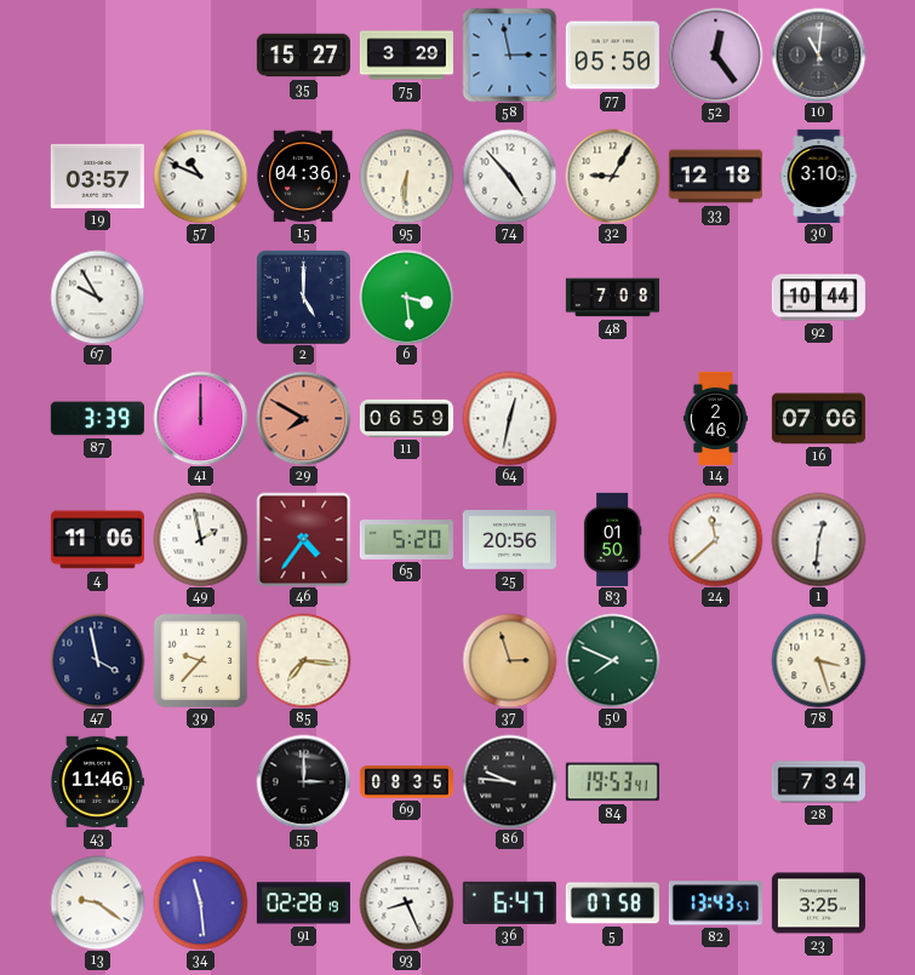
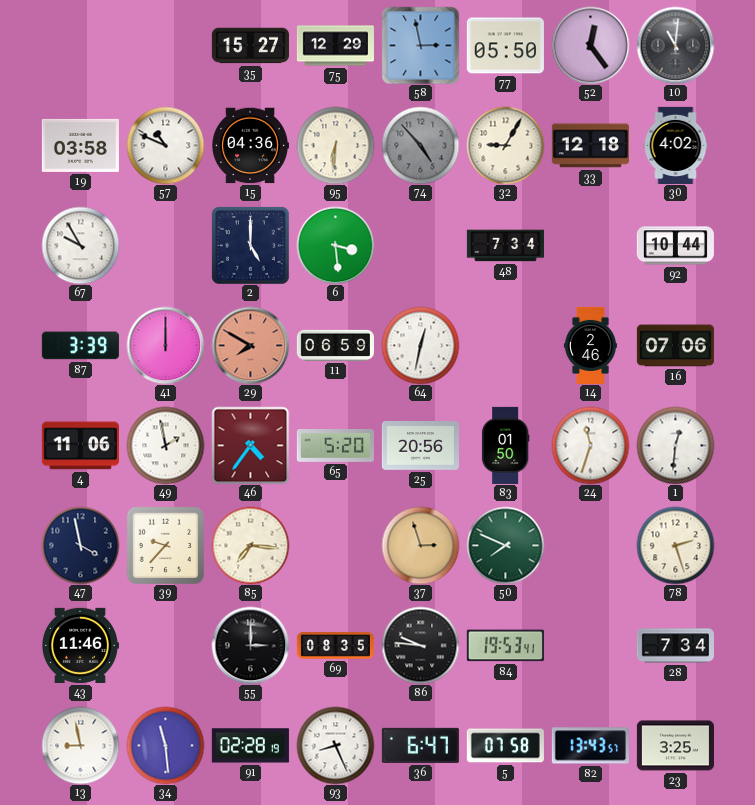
75: 3:29 -> 12:29 (335, 46)
19: 03:57 -> 03:58 (80, 145)
74 dial: white -> grey (420, 145)
30: 3:10 -> 4:02 (676, 145)
48: 7:08 -> 7:34 (505, 246)
24: 11:38 -> 11:33 (590, 445)
78: 3:27 -> 2:27 (675, 545)
13: 9:21 -> 8:58 (80, 745)
